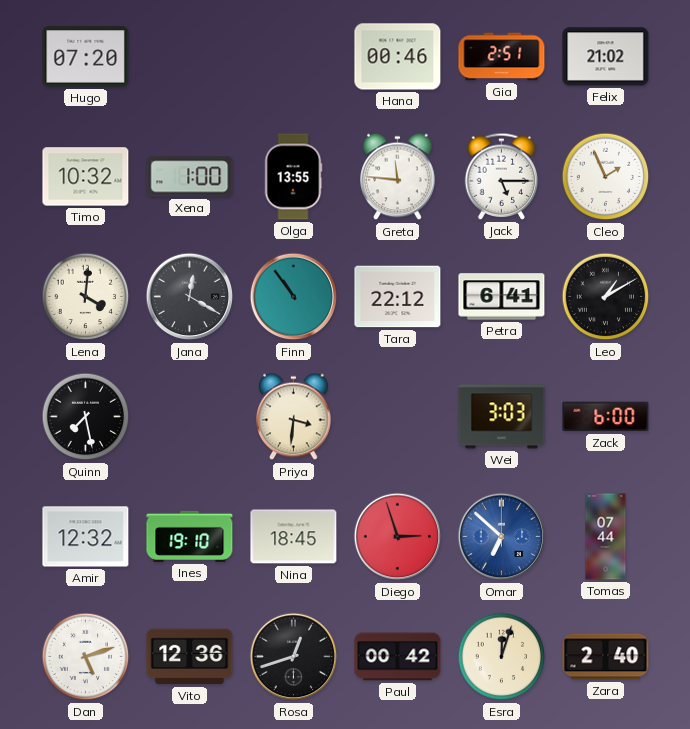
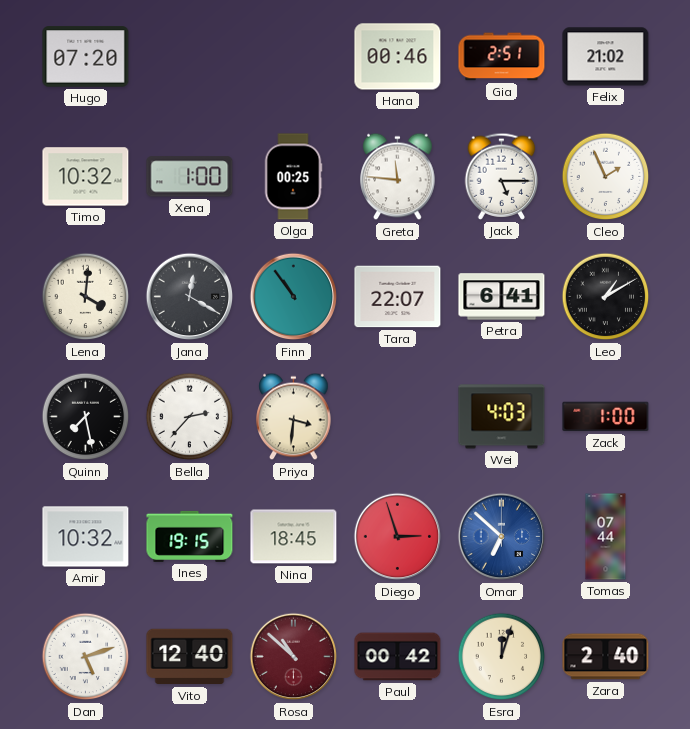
Olga: 13:55 -> 00:25 (293, 177)
Tara: 22:12 -> 22:07 (398, 297)
Bella: none -> 2:37 (190, 417)
Wei: 3:03 -> 4:03 (502, 417)
Zack: 6:00 -> 1:00 (606, 417)
Amir: 12:32 -> 10:32 (86, 537)
Ines: 19:10 -> 19:15 (190, 536)
Vito: 12:36 -> 12:40 (190, 657)
Rosa: 12:42 -> 10:52 (294, 657)
Rosa dial: black -> burgundy (294, 657)
